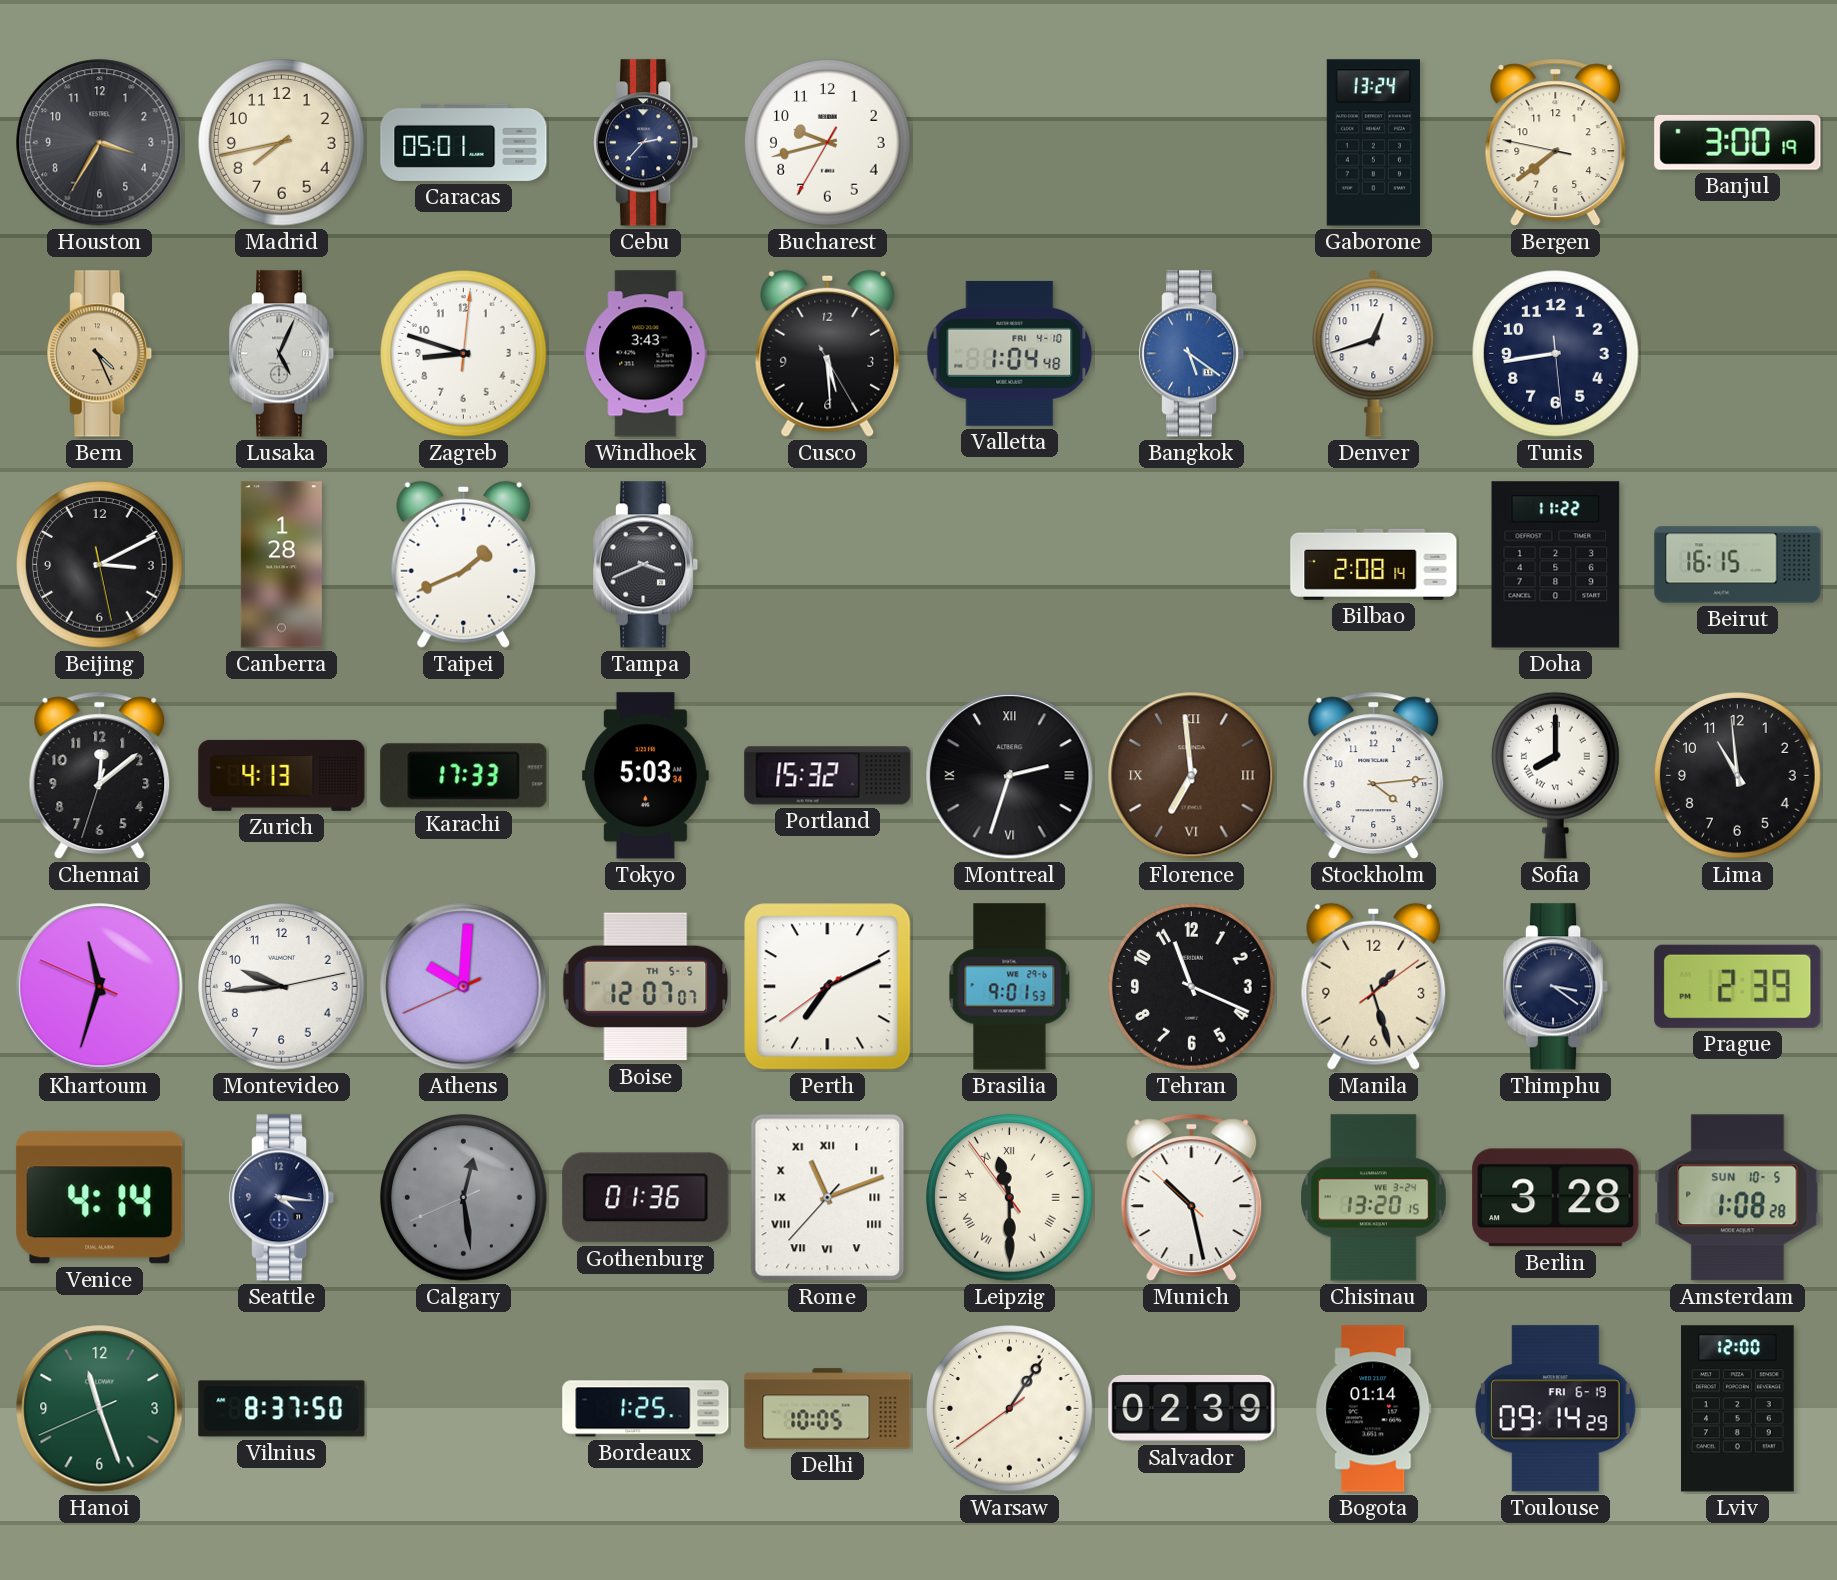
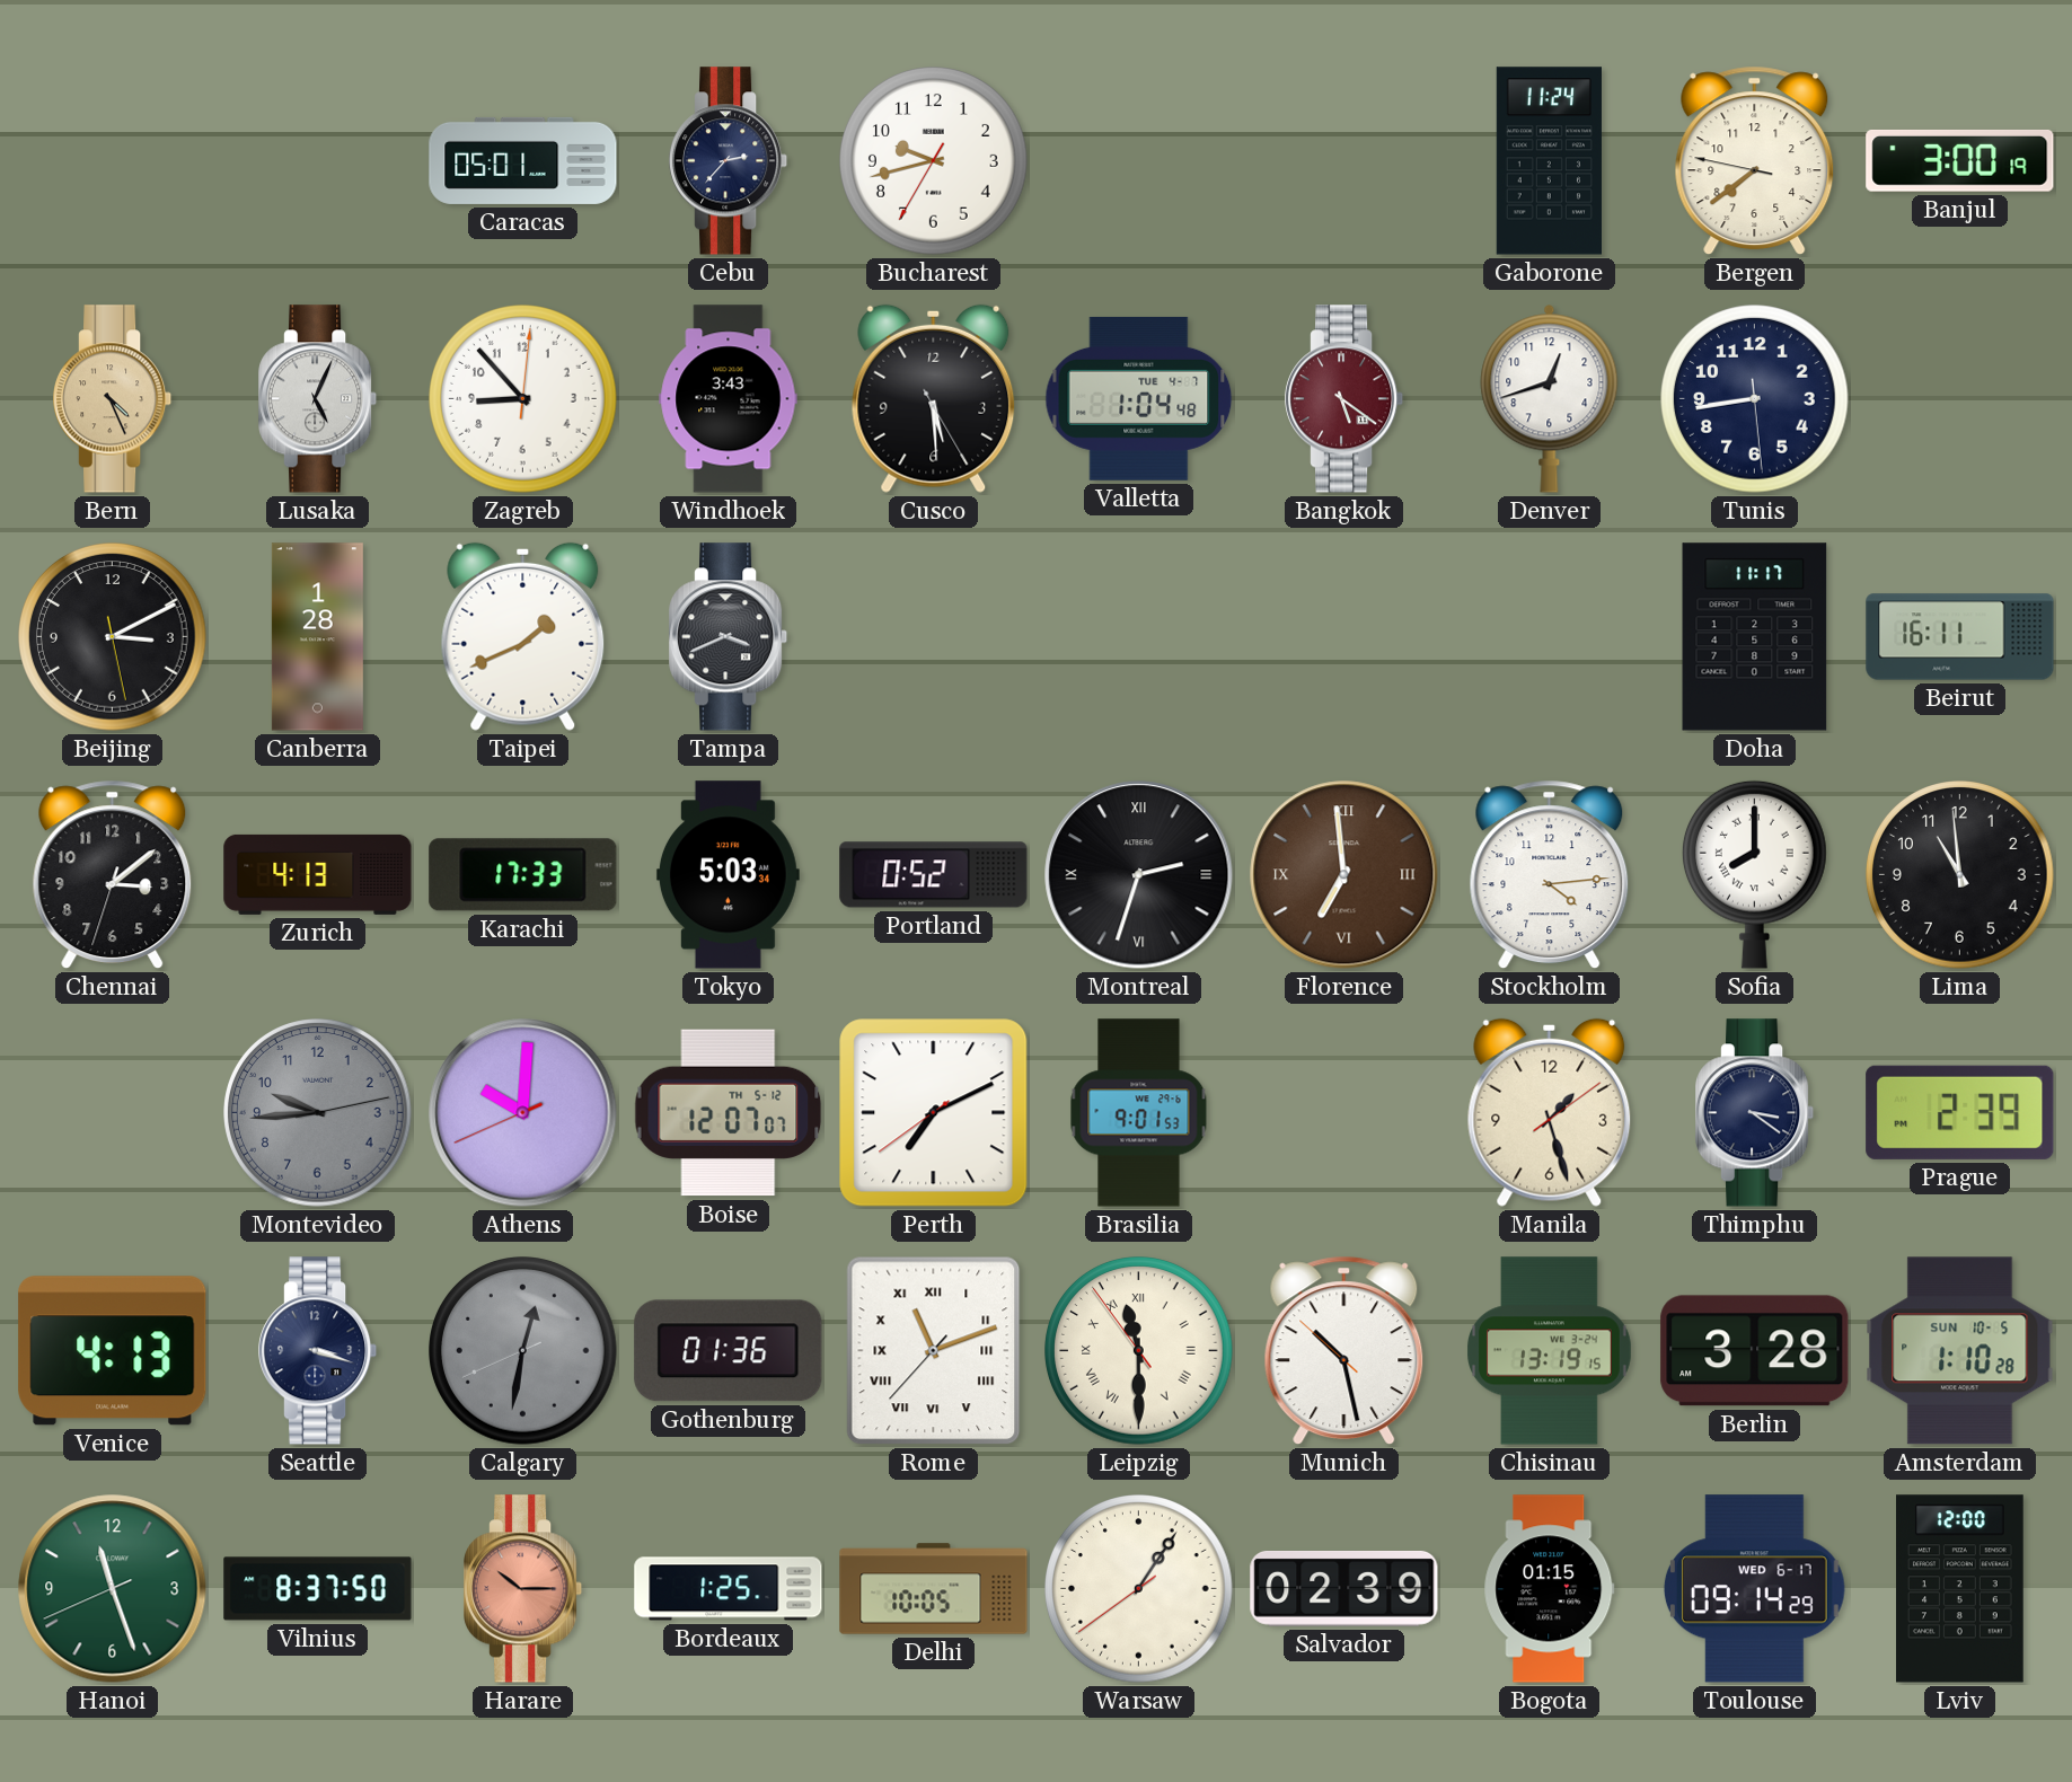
Houston: 3:35 -> none (100, 143)
Madrid: 7:43 -> none (282, 143)
Gaborone: 13:24 -> 11:24 (1549, 161)
Zagreb: 8:48 -> 8:53 (523, 399)
Valletta date: FRI 4-10 -> TUE 4-7 (1139, 398)
Bangkok dial: blue -> burgundy (1346, 399)
Bilbao: 2:08 -> none (1374, 564)
Doha: 11:22 -> 11:17 (1755, 637)
Beirut: 16:15 -> 16:11 (1960, 637)
Chennai: 12:08 -> 3:08 (113, 875)
Portland: 15:32 -> 0:52 (934, 875)
Khartoum: 11:32 -> none (100, 987)
Montevideo dial: white -> grey (318, 1113)
Boise date: TH 5-5 -> TH 5-12 (729, 1113)
Tehran: 11:19 -> none (1192, 987)
Venice: 4:14 -> 4:13 (113, 1351)
Seattle: 4:16 -> 3:18 (319, 1351)
Calgary: 12:28 -> 12:31 (523, 1351)
Chisinau: 13:20 -> 13:19 (1550, 1351)
Amsterdam: 1:08 -> 1:10 (1960, 1351)
Harare: none -> 10:15 (524, 1589)
Bogota: 01:14 -> 01:15 (1550, 1589)
Toulouse date: FRI 6-19 -> WED 6-17 (1754, 1589)
